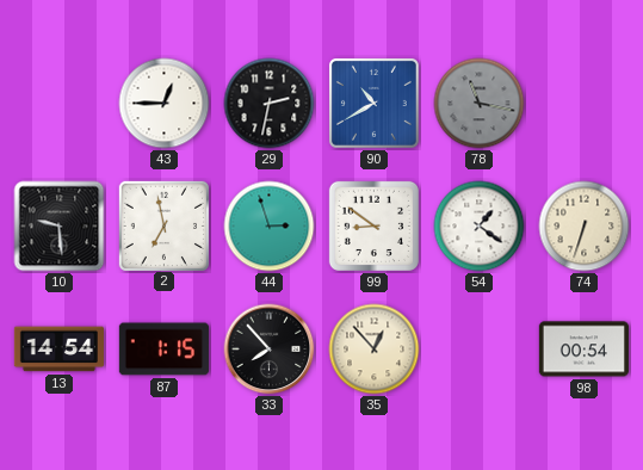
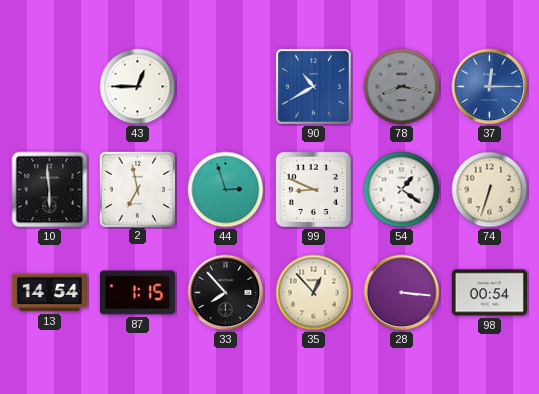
29: 2:32 -> none (270, 104)
78: 11:17 -> 8:17 (402, 87)
37: none -> 12:15 (490, 87)
10: 9:29 -> 5:59 (50, 190)
99: 8:51 -> 8:49 (313, 189)
28: none -> 3:16 (402, 293)
